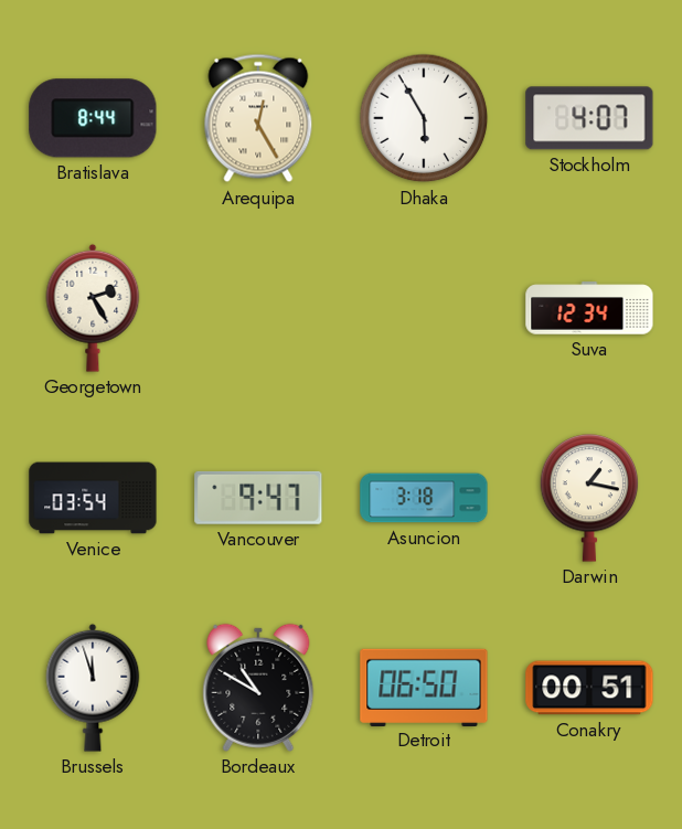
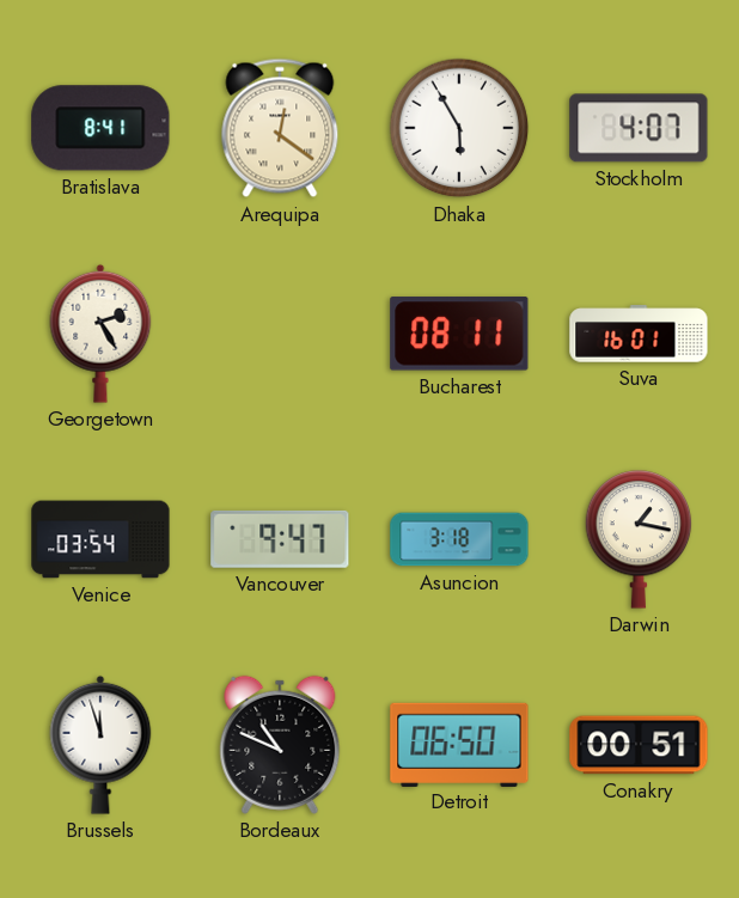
Bratislava: 8:44 -> 8:41 (100, 128)
Arequipa: 12:25 -> 12:21 (280, 128)
Bucharest: none -> 08:11 (459, 334)
Suva: 12:34 -> 16:01 (639, 334)
Bordeaux: 10:50 -> 10:49 (280, 745)
